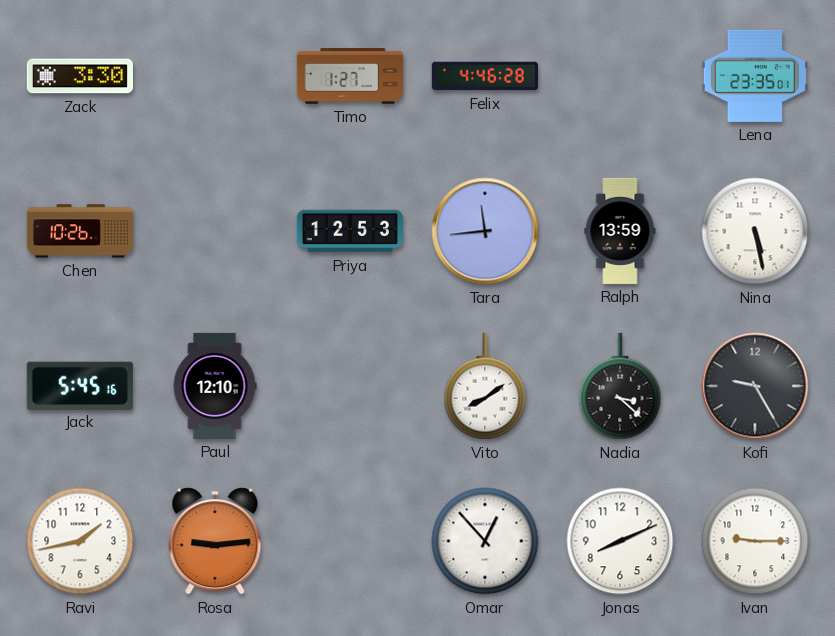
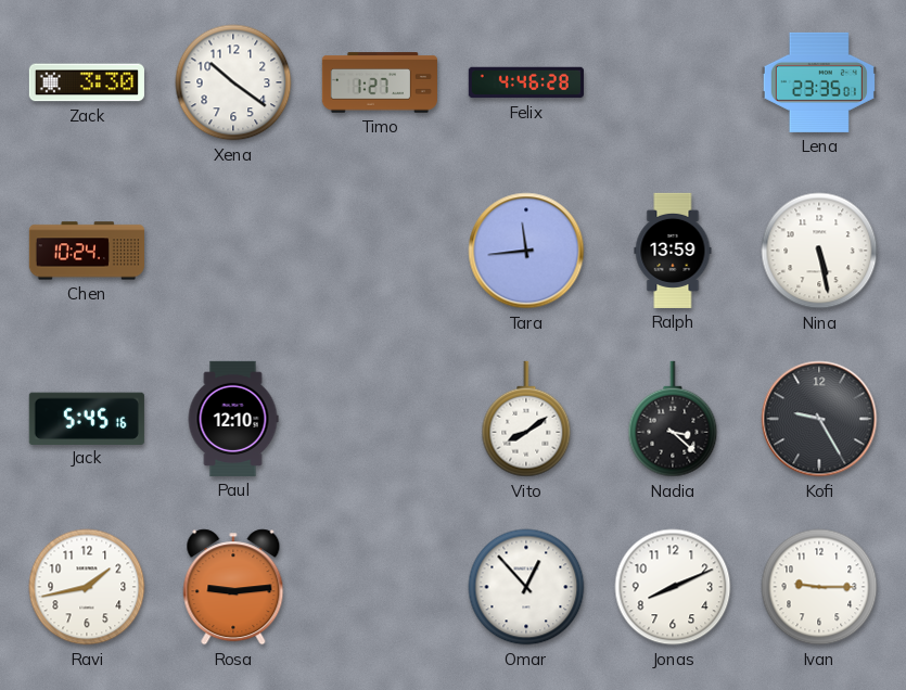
Xena: none -> 10:21 (233, 82)
Chen: 10:26 -> 10:24 (87, 251)
Priya: 12:53 -> none (350, 231)
